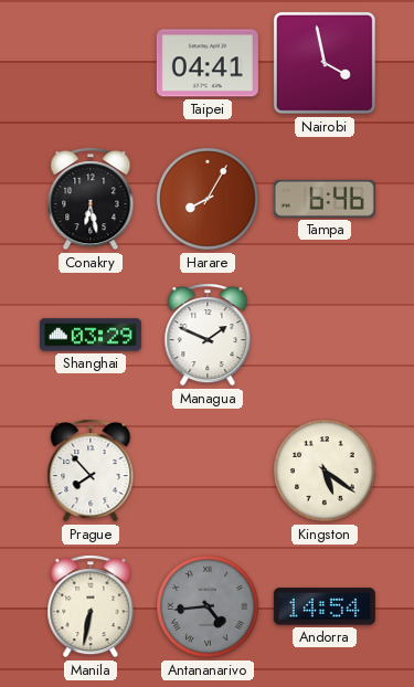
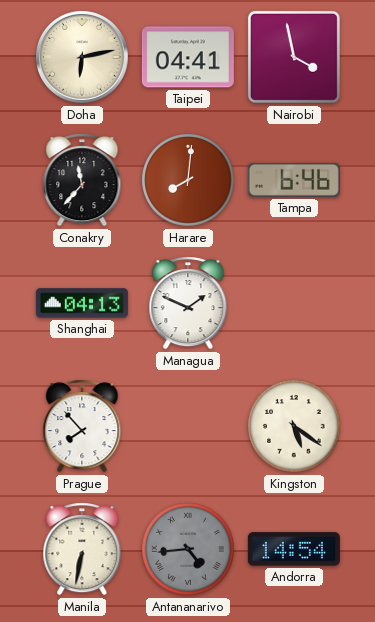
Doha: none -> 6:13 (83, 58)
Conakry: 6:28 -> 11:37 (82, 180)
Harare: 8:05 -> 8:01 (188, 180)
Shanghai: 03:29 -> 04:13 (82, 303)
